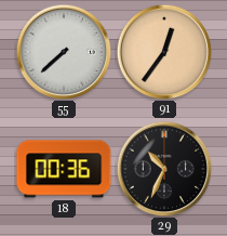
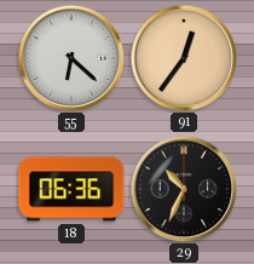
55: 7:38 -> 6:22 (71, 58)
18: 00:36 -> 06:36 (71, 189)
